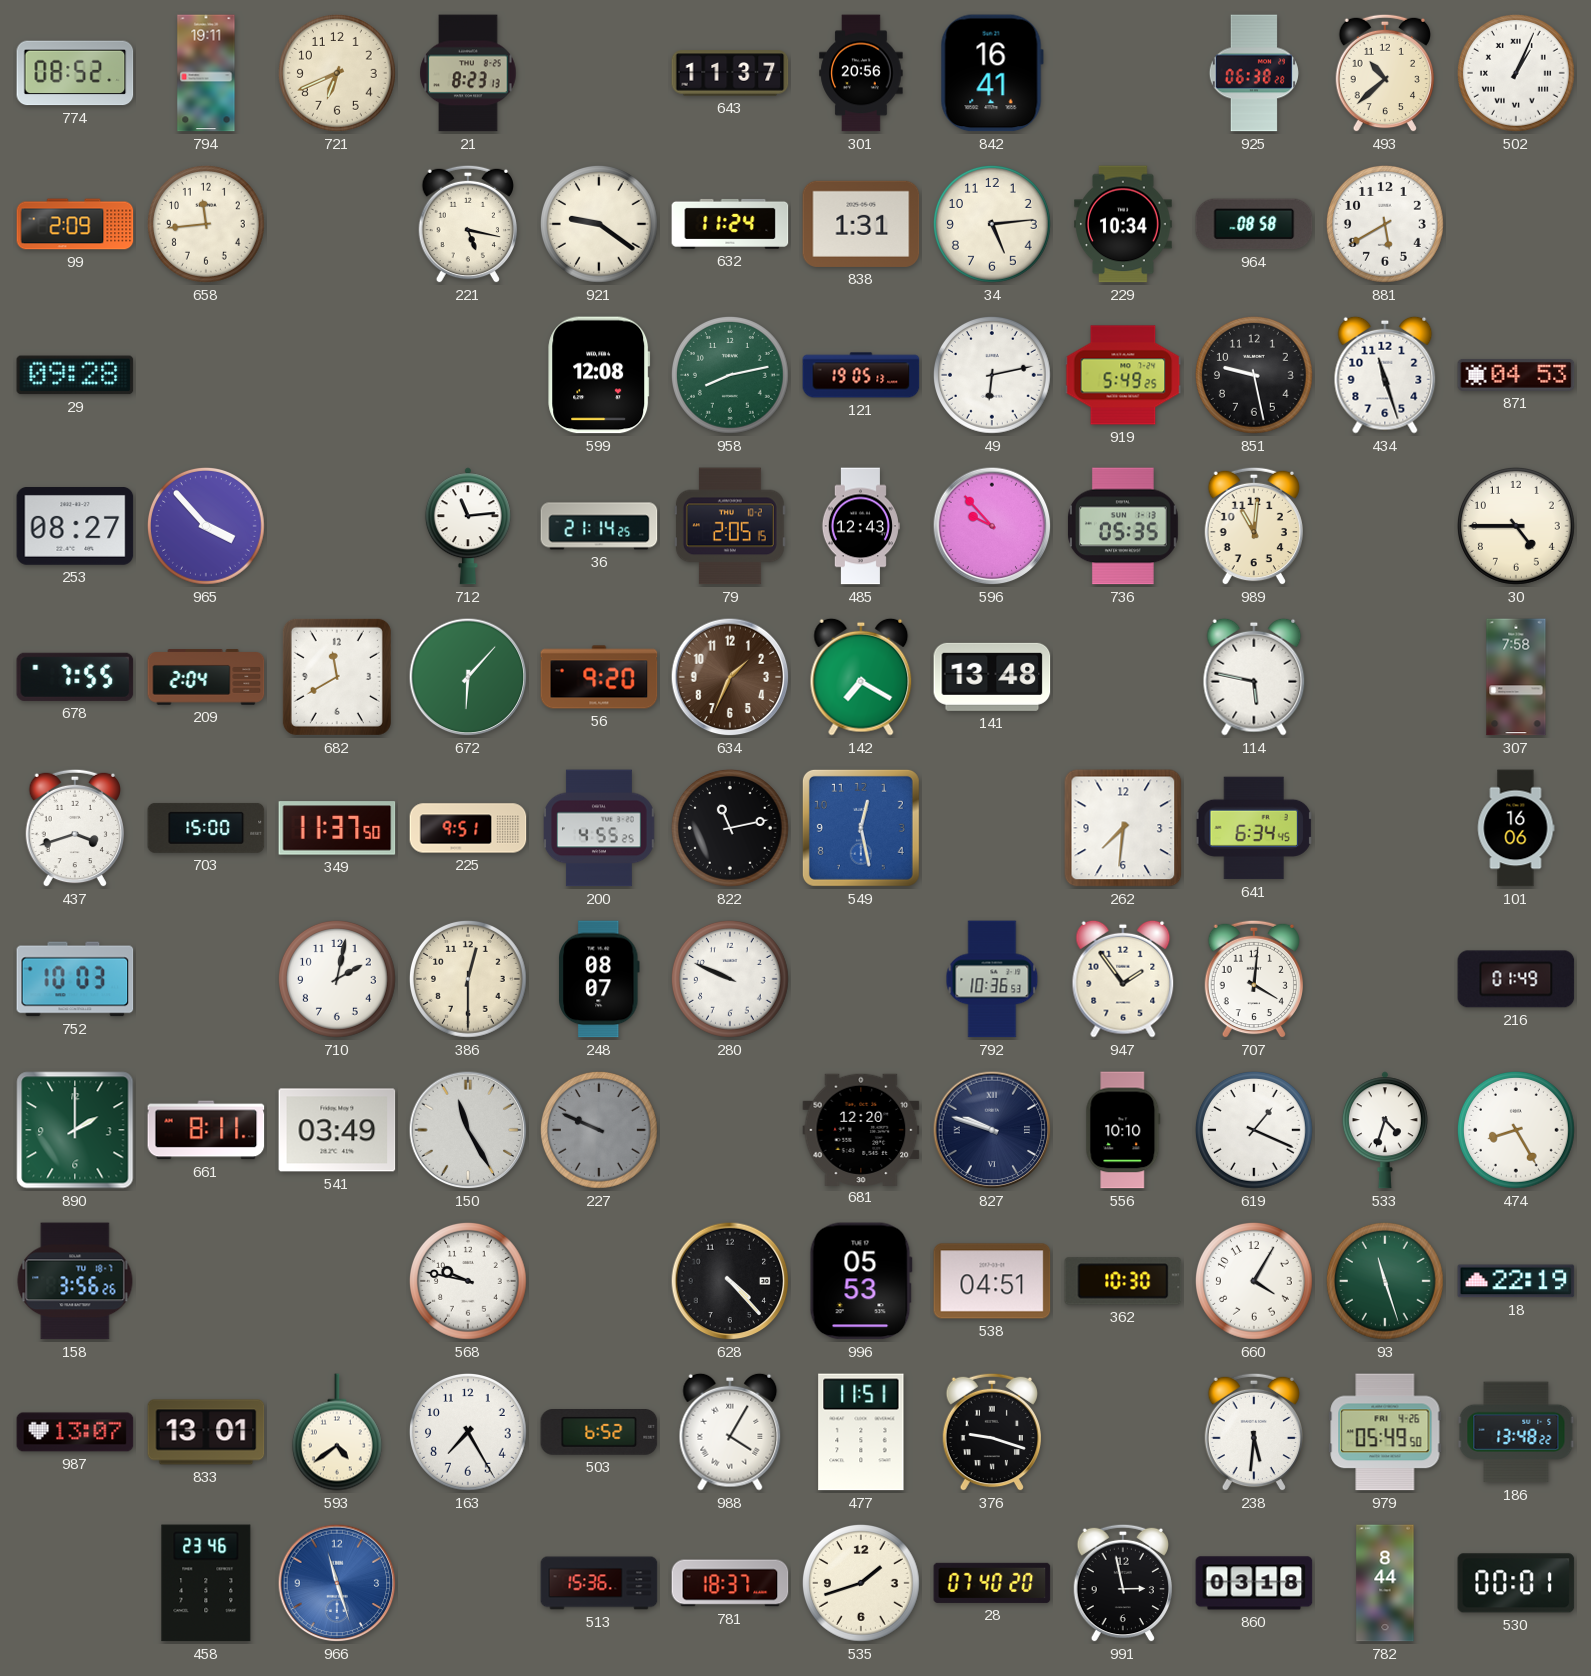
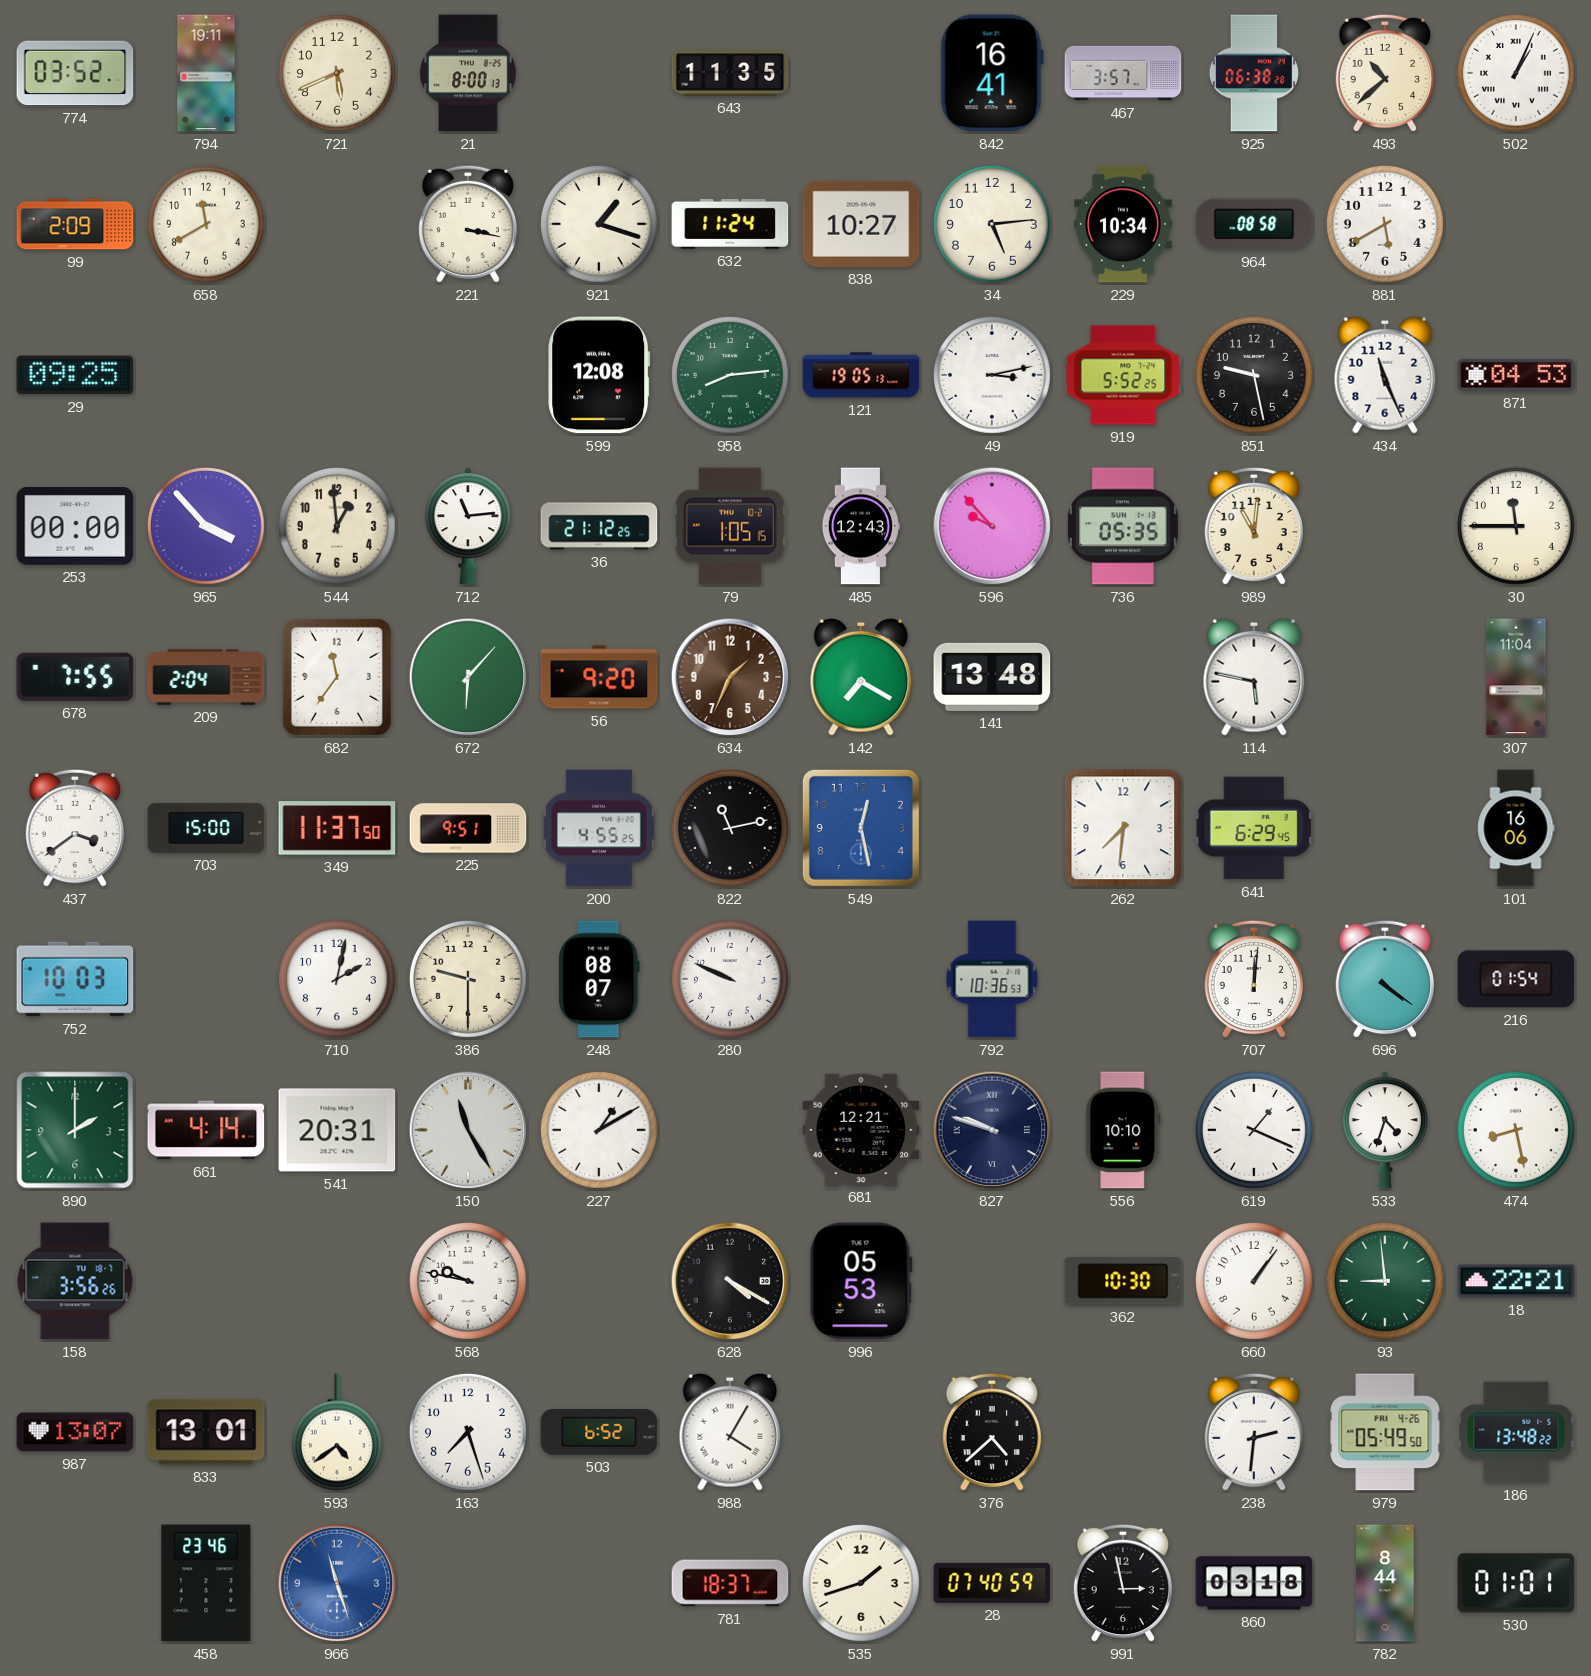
774: 08:52 -> 03:52 (75, 73)
721: 6:41 -> 5:41 (337, 73)
21: 8:23 -> 8:00 (468, 73)
643: 11:37 -> 11:35 (730, 73)
301: 20:56 -> none (861, 73)
467: none -> 3:57 (1123, 73)
658: 11:44 -> 11:40 (206, 224)
221: 5:17 -> 3:17 (467, 224)
921: 9:21 -> 1:18 (599, 224)
838: 1:31 -> 10:27 (861, 224)
29: 09:28 -> 09:25 (75, 375)
958: 8:13 -> 8:14 (730, 375)
49: 6:13 -> 3:13 (992, 375)
919: 5:49 -> 5:52 (1123, 375)
434: 11:27 -> 11:26 (1385, 375)
253: 08:27 -> 00:00 (75, 527)
544: none -> 12:59 (337, 526)
36: 21:14 -> 21:12 (599, 526)
79: 2:05 -> 1:05 (730, 526)
30: 4:45 -> 11:45 (1516, 526)
682: 11:40 -> 11:36 (337, 677)
307: 7:58 -> 11:04 (1516, 677)
437: 3:42 -> 3:39 (74, 828)
641: 6:34 -> 6:29 (1254, 828)
386: 12:30 -> 9:30 (468, 979)
947: 1:54 -> none (1123, 979)
707: 4:01 -> 12:01 (1253, 979)
696: none -> 4:21 (1384, 979)
216: 01:49 -> 01:54 (1516, 979)
661: 8:11 -> 4:14 (206, 1130)
541: 03:49 -> 20:31 (337, 1130)
227: 9:49 -> 1:10 (599, 1130)
227 dial: grey -> white (599, 1130)
681: 12:20 -> 12:21 (861, 1129)
474: 8:25 -> 8:28 (1516, 1130)
628: 4:23 -> 4:20 (730, 1281)
538: 04:51 -> none (992, 1281)
660: 4:05 -> 1:06 (1254, 1281)
93: 11:27 -> 8:59 (1385, 1281)
18: 22:19 -> 22:21 (1516, 1281)
163: 7:25 -> 7:27 (468, 1432)
477: 11:51 -> none (861, 1432)
376: 9:18 -> 4:38 (991, 1432)
238: 5:31 -> 2:31 (1253, 1432)
513: 15:36 -> none (599, 1583)
28: 07:40:20 -> 07:40:59 (992, 1583)
530: 00:01 -> 01:01 (1516, 1583)
